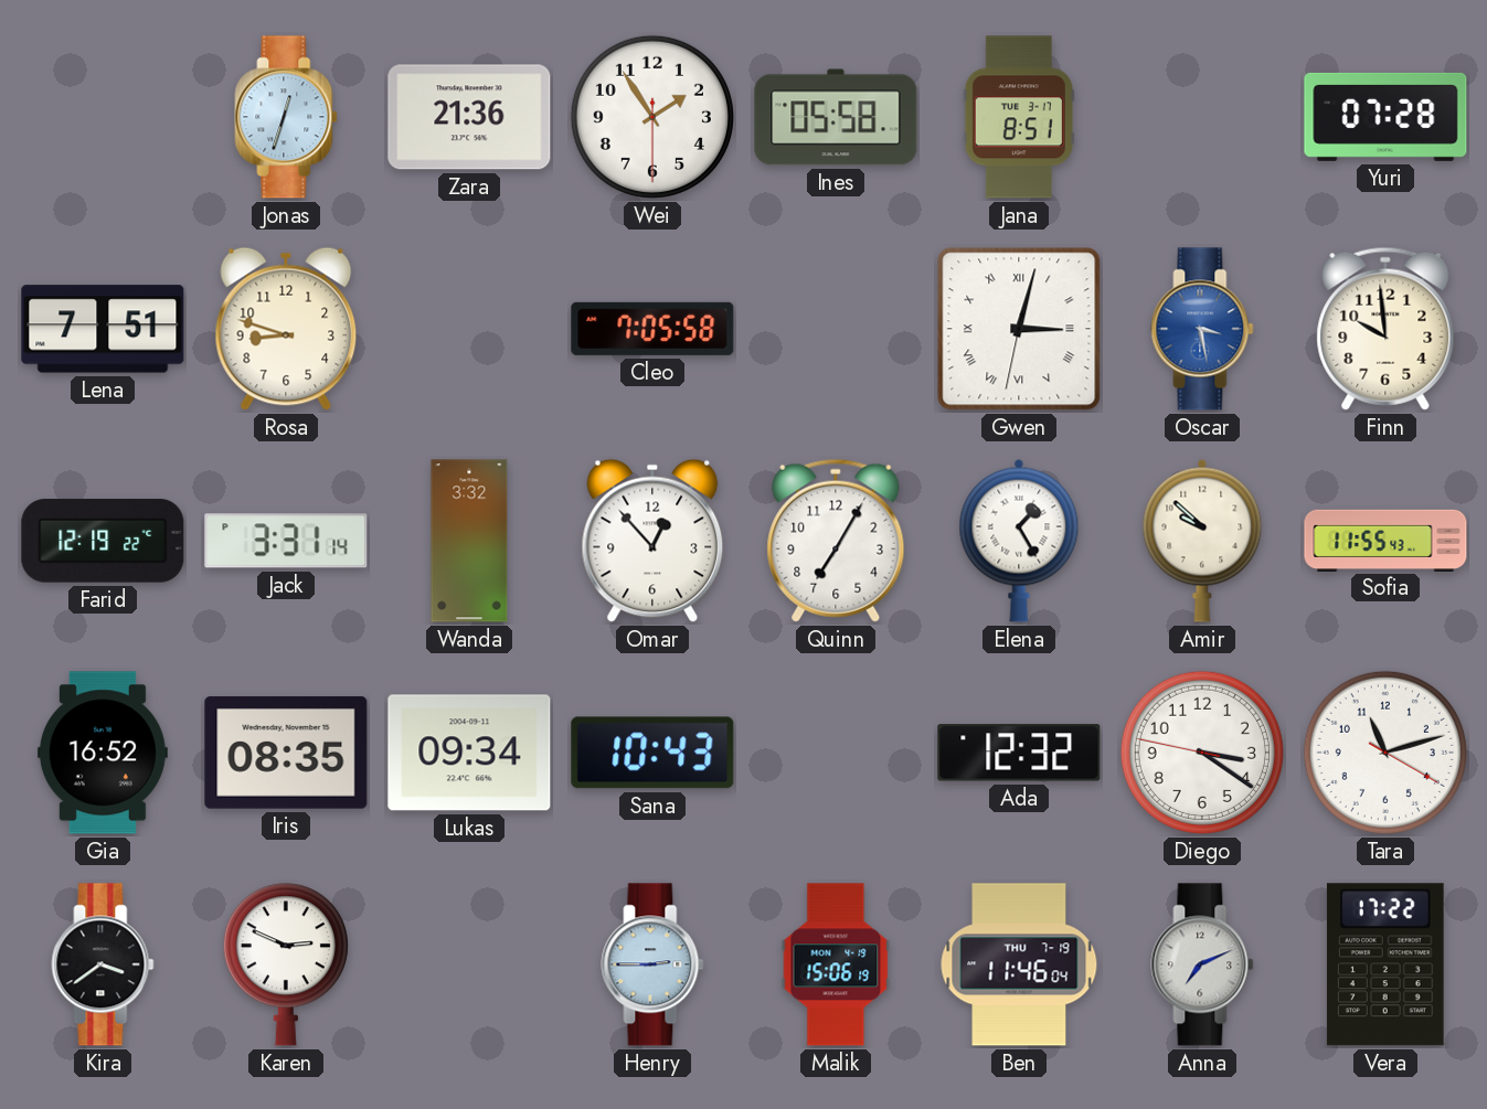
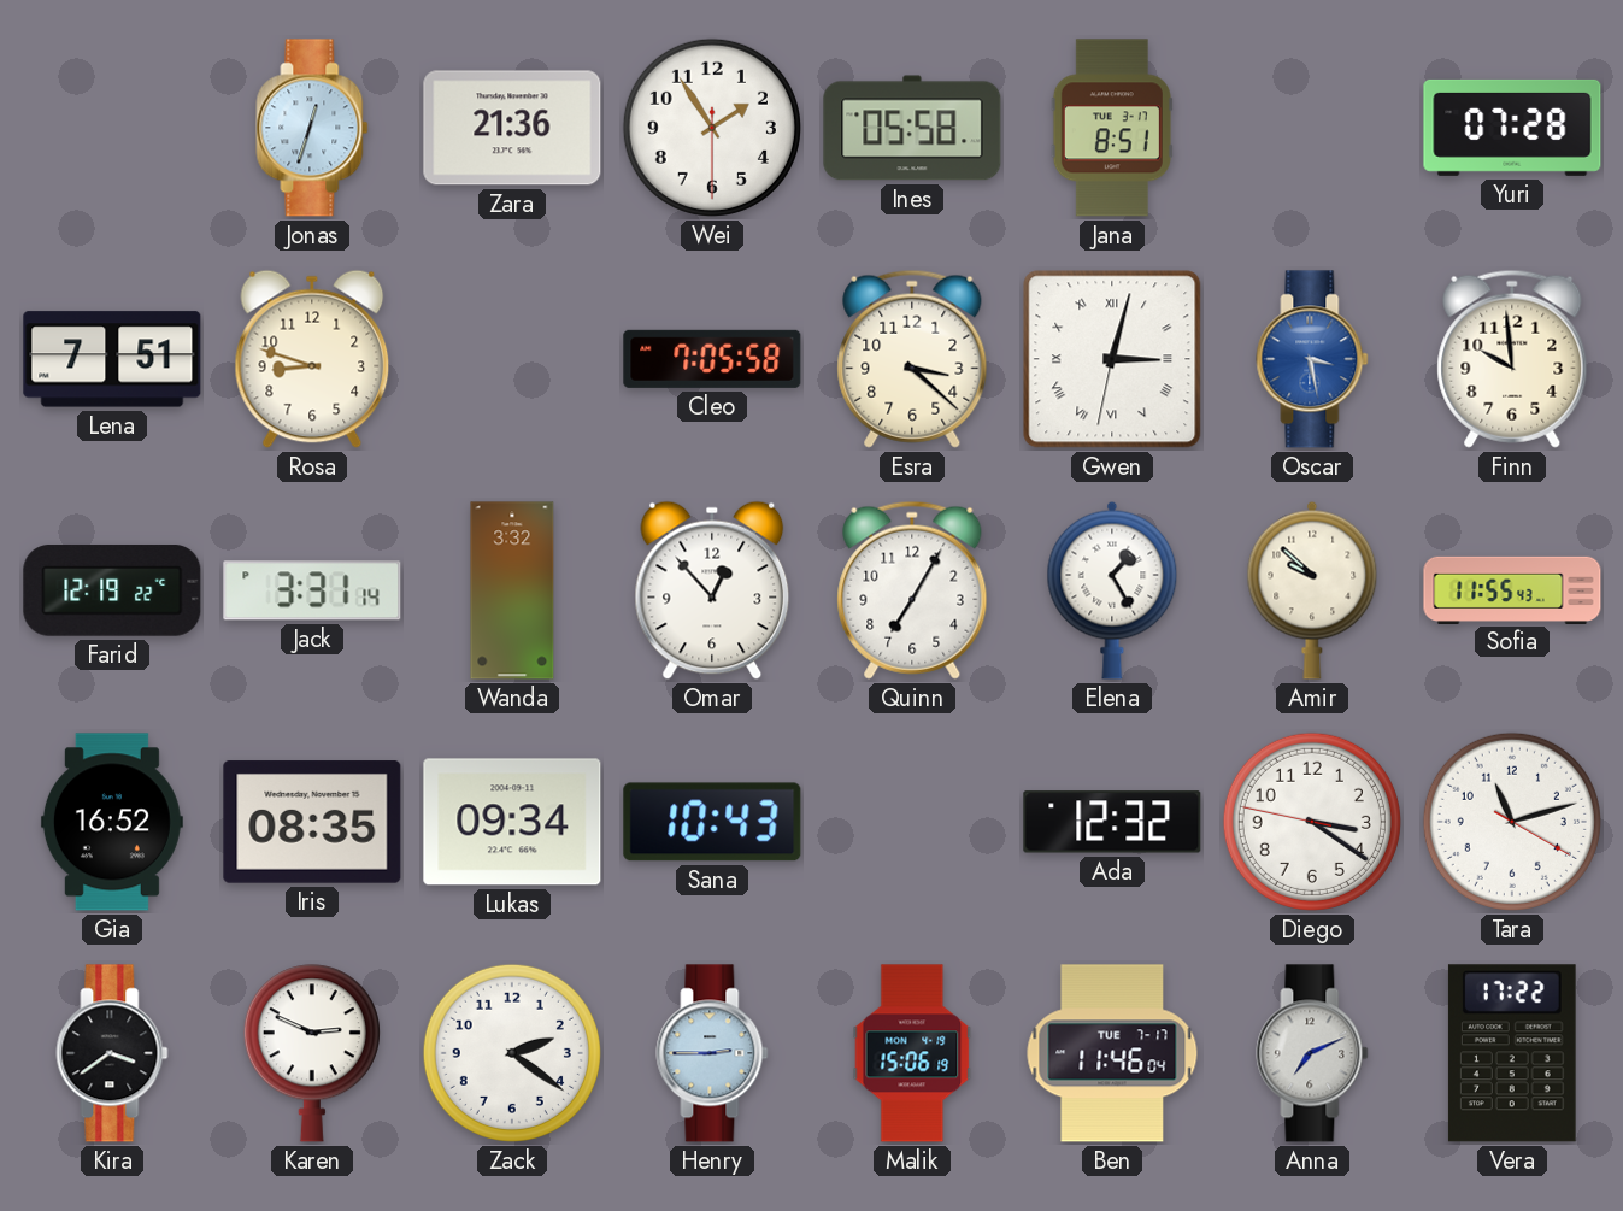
Esra: none -> 3:22 (912, 359)
Zack: none -> 2:21 (512, 1053)
Ben date: THU 7-19 -> TUE 7-17 (1112, 1053)
